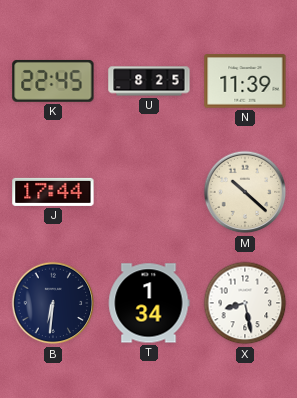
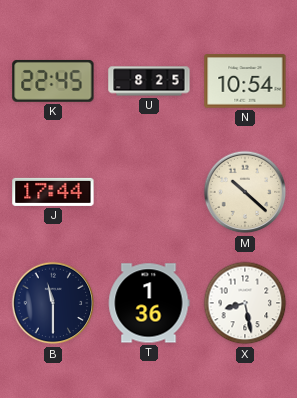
N: 11:39 -> 10:54 (245, 81)
B: 6:31 -> 11:30 (53, 303)
T: 1:34 -> 1:36 (149, 303)
